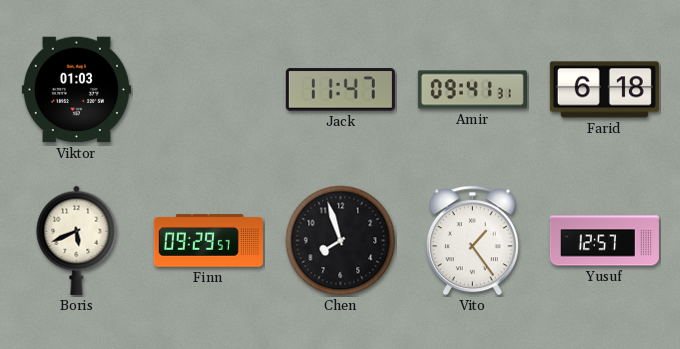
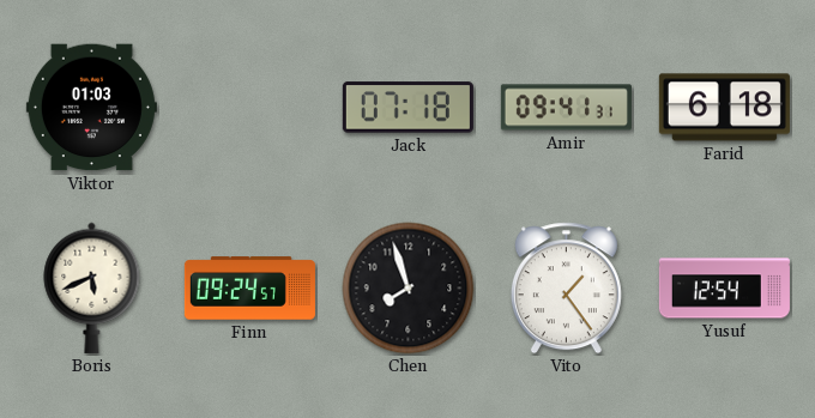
Jack: 11:47 -> 07:18 (407, 108)
Finn: 09:29 -> 09:24 (249, 289)
Yusuf: 12:57 -> 12:54 (724, 289)
